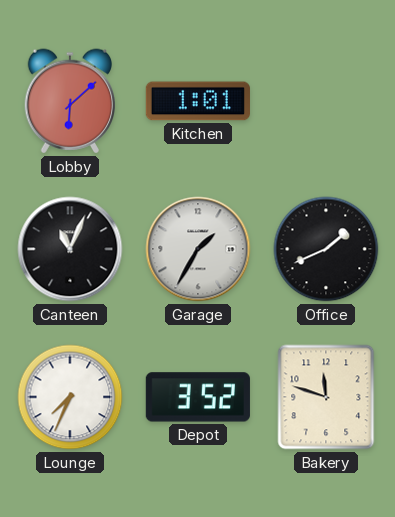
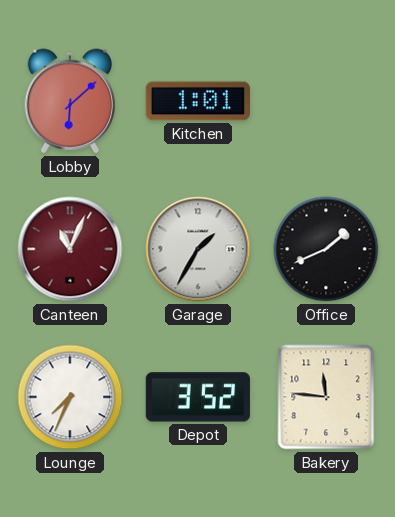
Canteen dial: black -> burgundy (70, 249)
Bakery: 11:48 -> 11:46 (326, 397)
